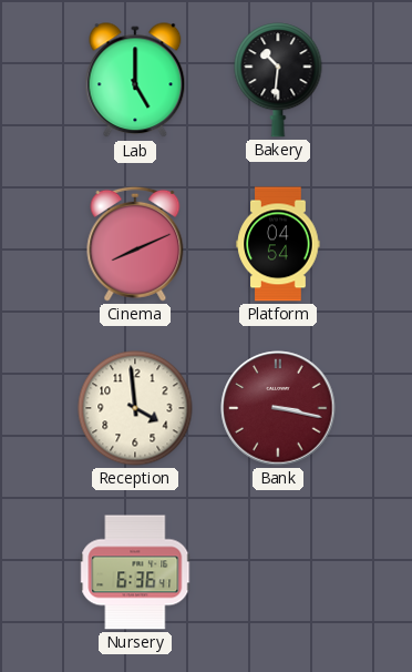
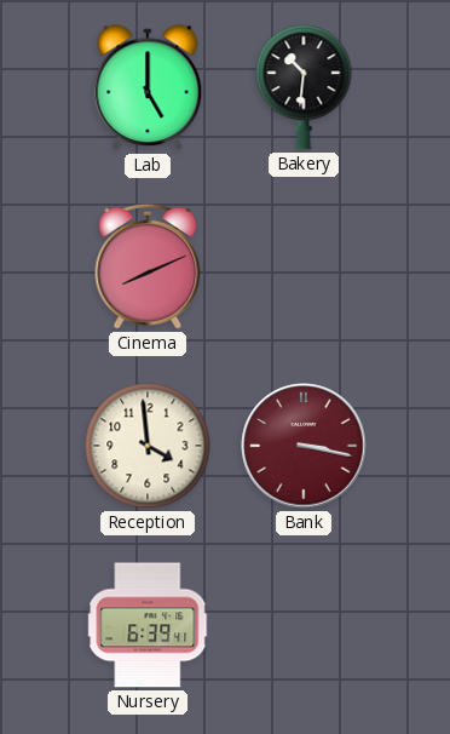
Platform: 04:54 -> none (278, 244)
Nursery: 6:36 -> 6:39 (149, 625)
